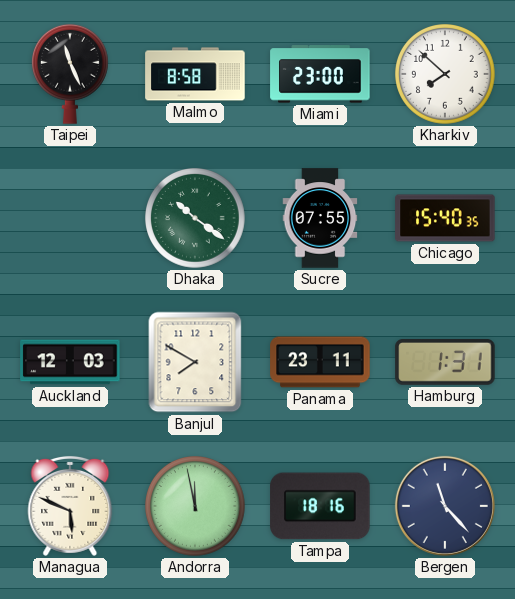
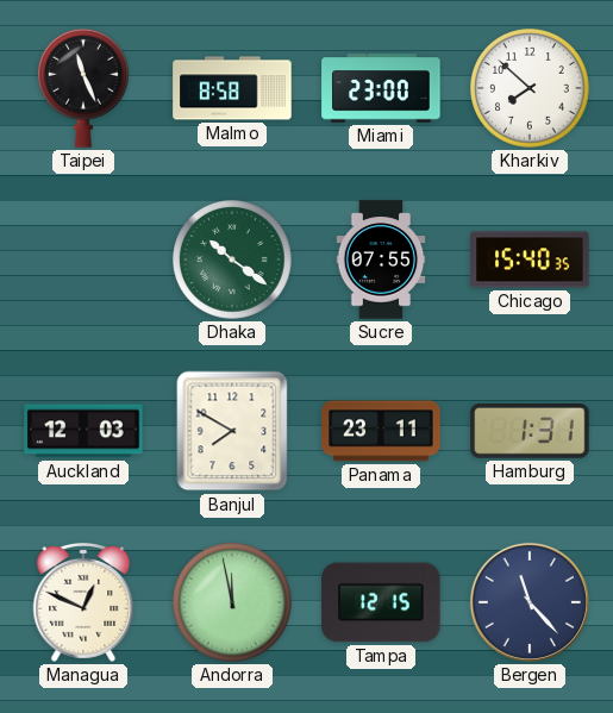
Managua: 5:49 -> 12:49 (83, 602)
Tampa: 18:16 -> 12:15 (381, 602)
